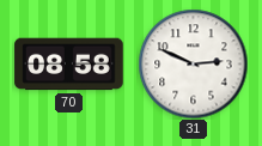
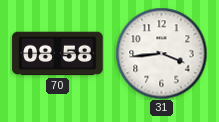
31: 2:49 -> 3:44 (161, 53)
